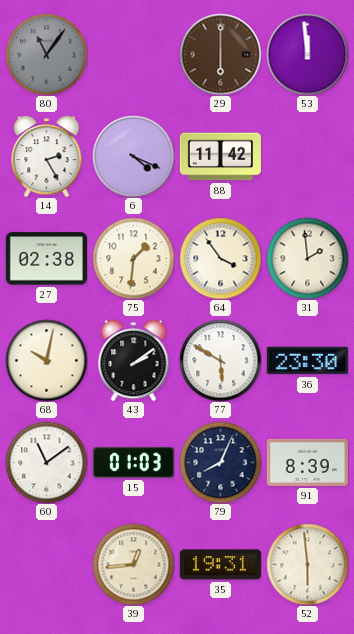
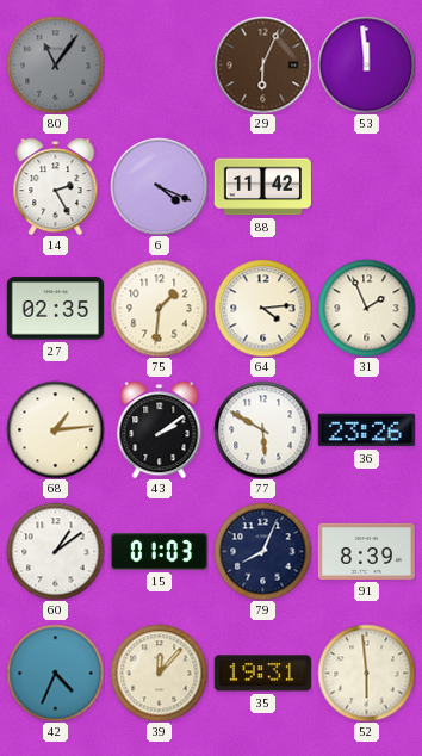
29: 6:00 -> 6:04 (262, 64)
27: 02:38 -> 02:35 (55, 309)
64: 3:54 -> 4:14 (262, 308)
31: 1:59 -> 1:56 (366, 308)
68: 10:02 -> 1:14 (55, 429)
36: 23:30 -> 23:26 (366, 430)
60: 11:09 -> 1:09 (55, 551)
42: none -> 4:34 (55, 673)
39: 12:44 -> 12:07 (159, 673)
